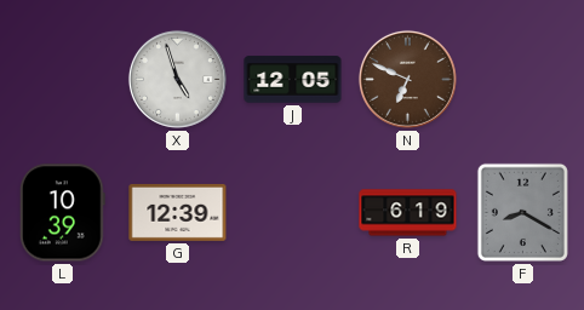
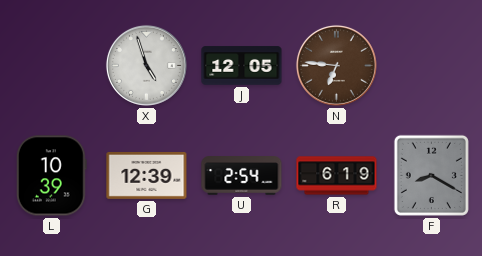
N: 6:49 -> 6:46 (336, 65)
U: none -> 2:54 (242, 176)
